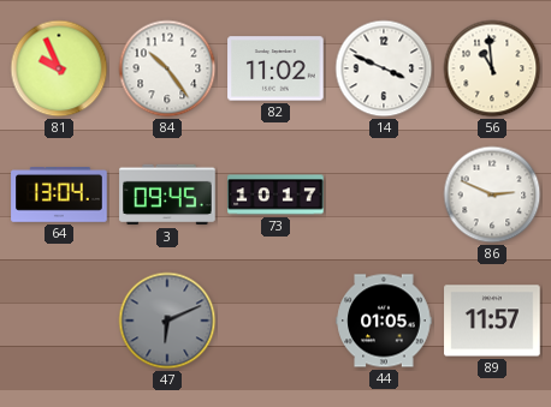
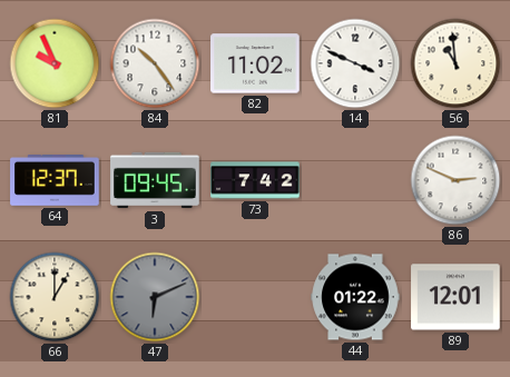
64: 13:04 -> 12:37 (55, 181)
73: 10:17 -> 7:42 (255, 180)
66: none -> 1:00 (55, 297)
44: 01:05 -> 01:22 (355, 297)
89: 11:57 -> 12:01 (455, 297)
